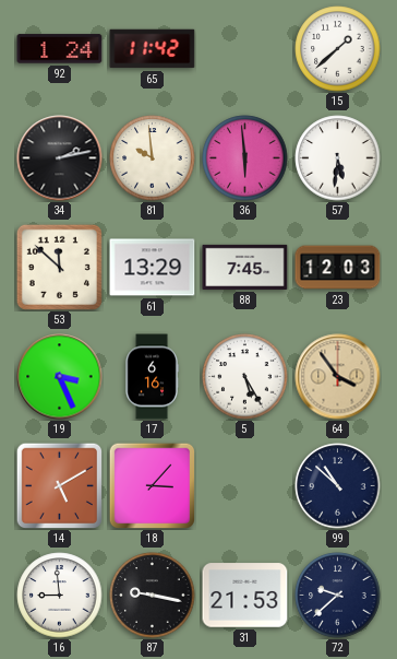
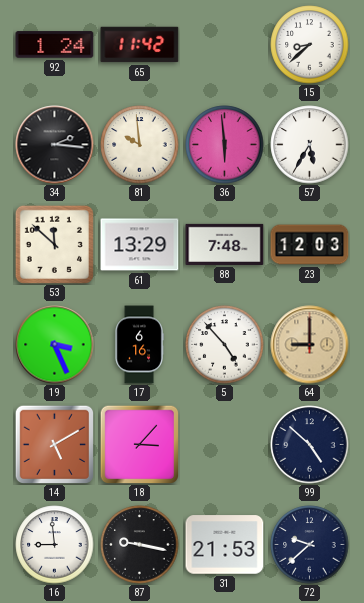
15: 1:38 -> 8:38 (310, 45)
34: 2:13 -> 2:16 (55, 145)
57: 5:31 -> 5:35 (310, 145)
88: 7:45 -> 7:48 (225, 244)
5: 5:25 -> 4:53 (225, 345)
64: 3:54 -> 9:00 (310, 345)
99: 10:52 -> 4:52 (310, 445)
